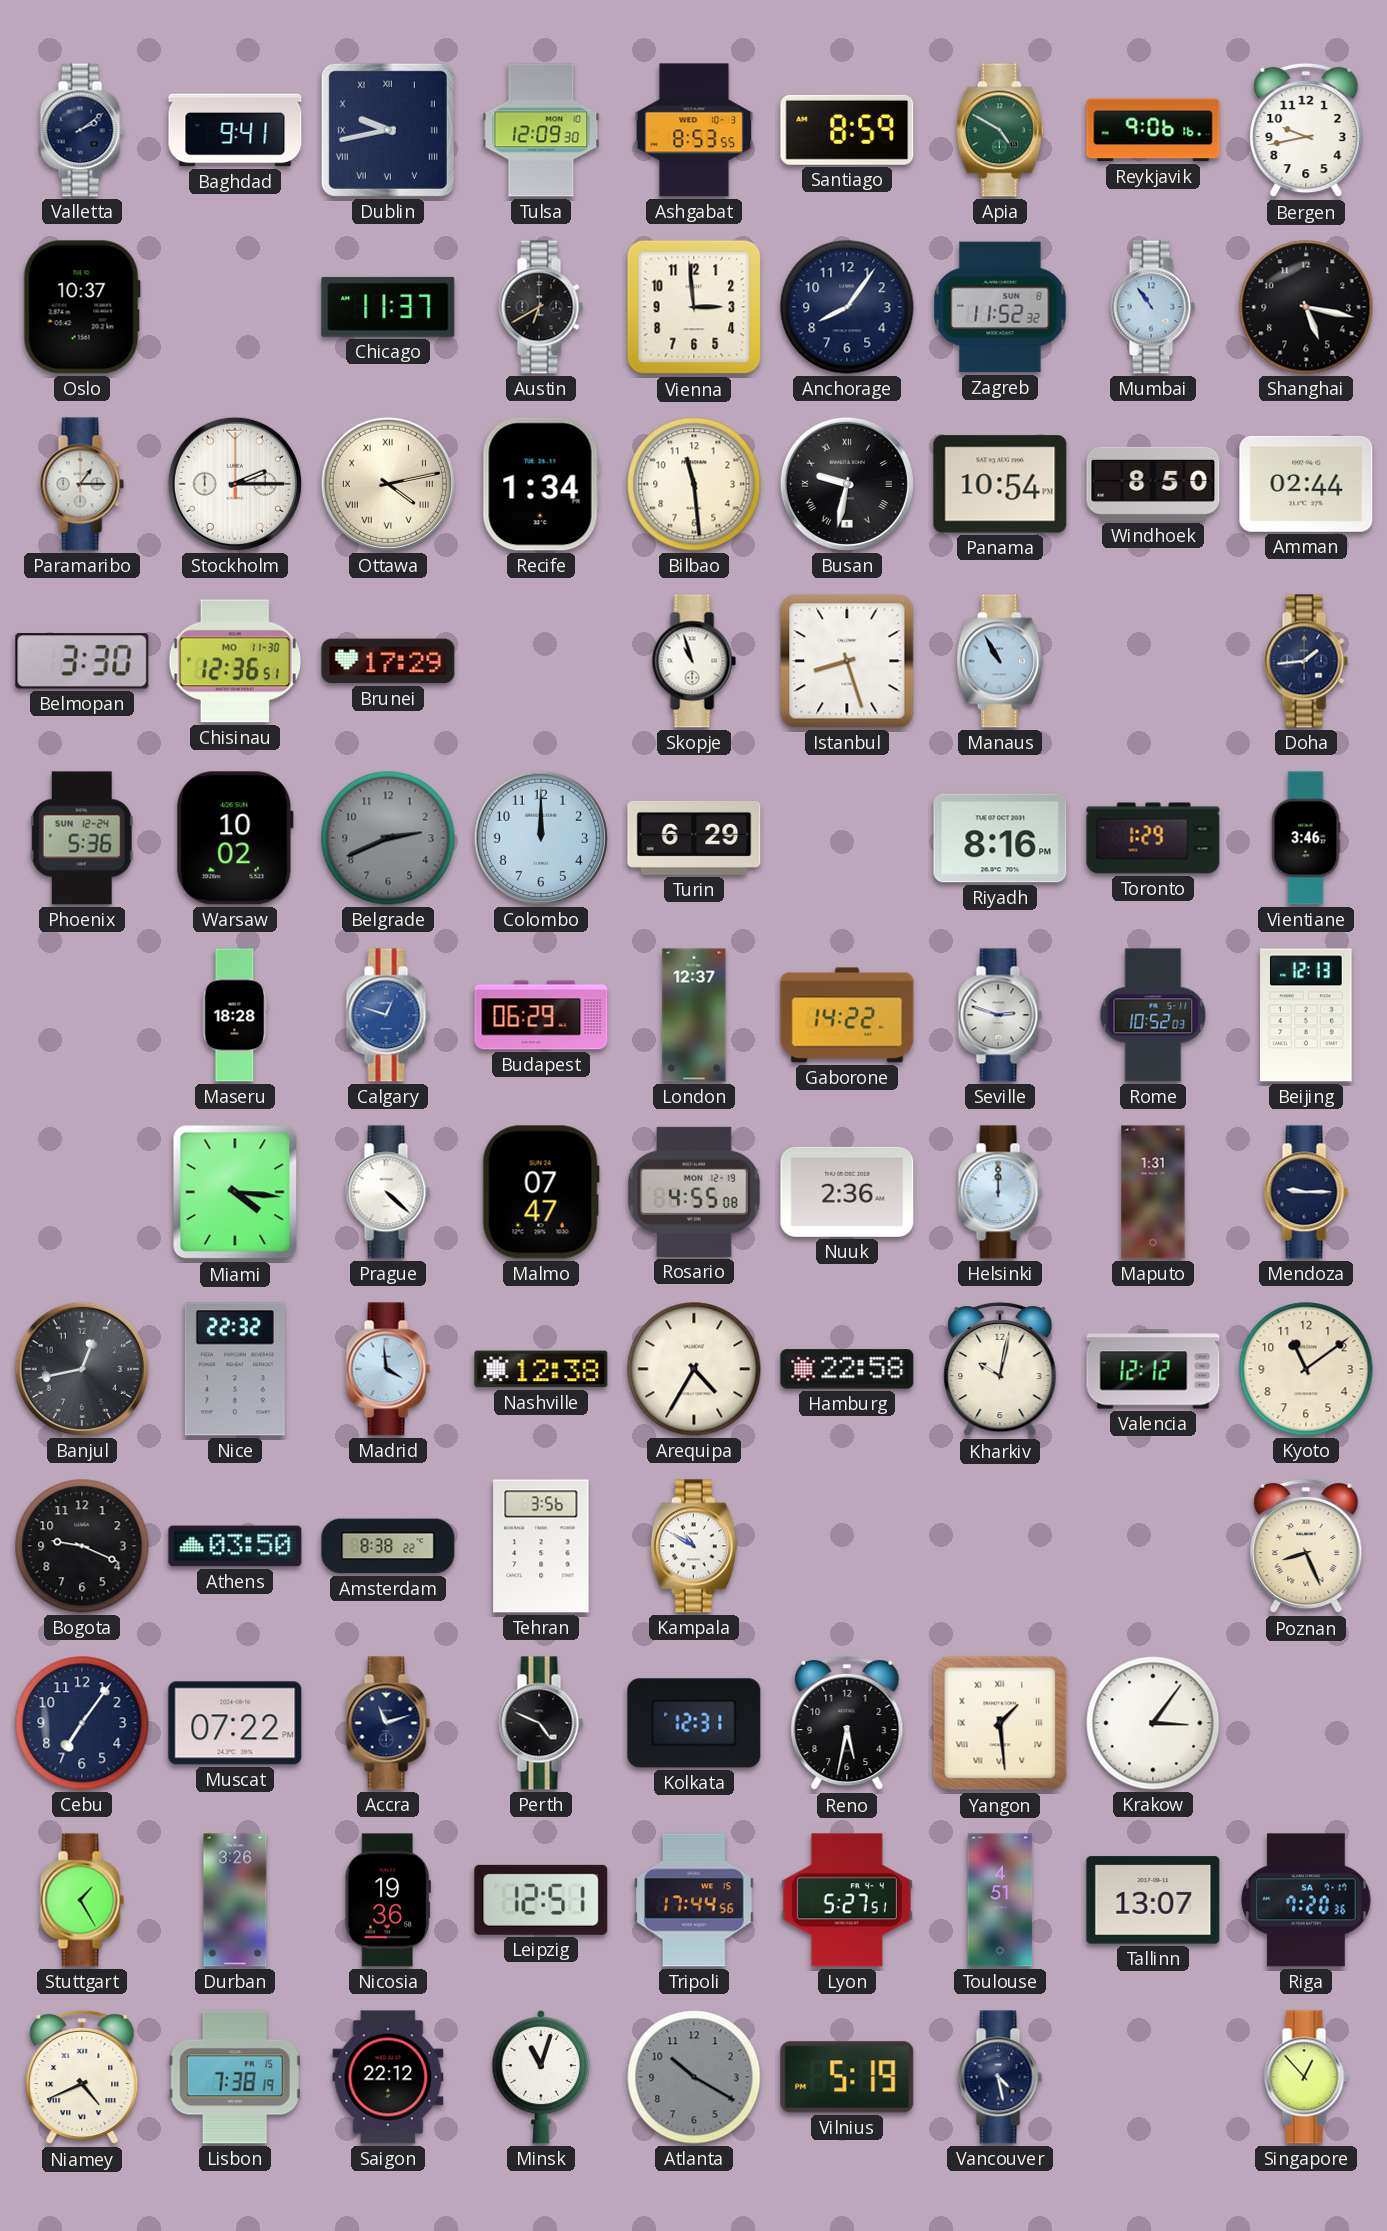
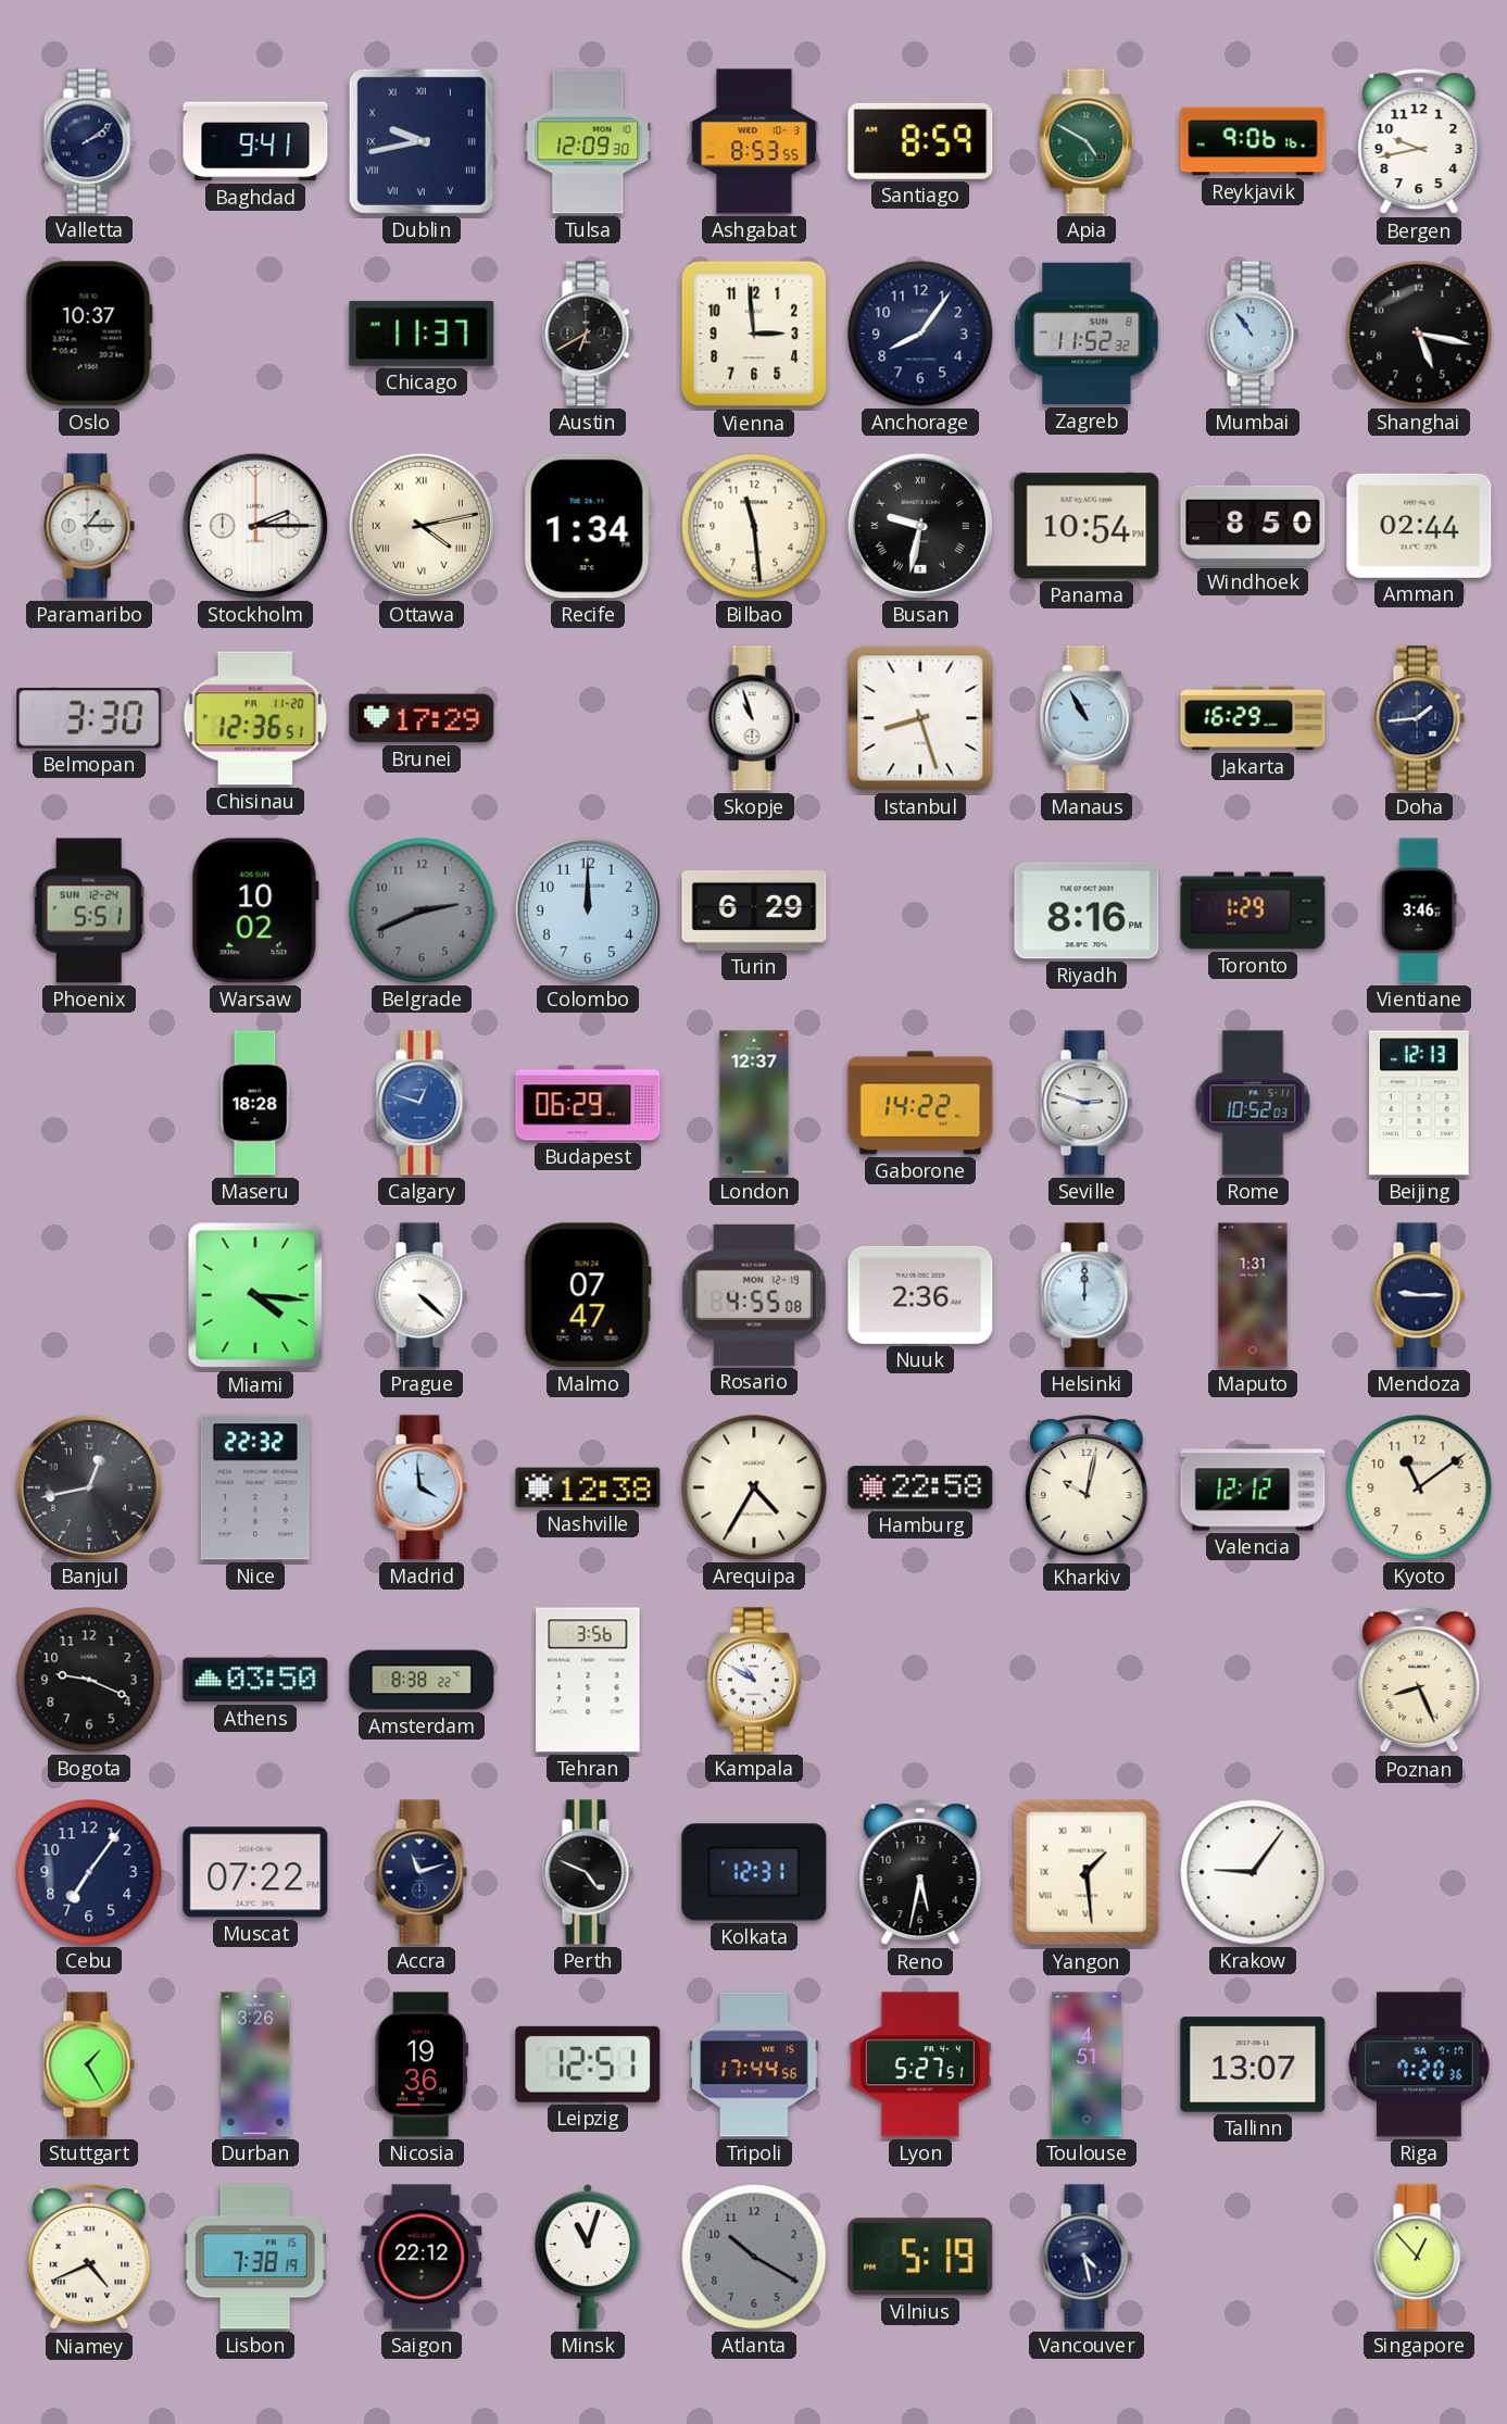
Chisinau date: MO 11-30 -> FR 11-20 (255, 718)
Jakarta: none -> 16:29 (1253, 718)
Phoenix: 5:36 -> 5:51 (89, 910)
Krakow: 3:06 -> 9:06 (1253, 1872)
